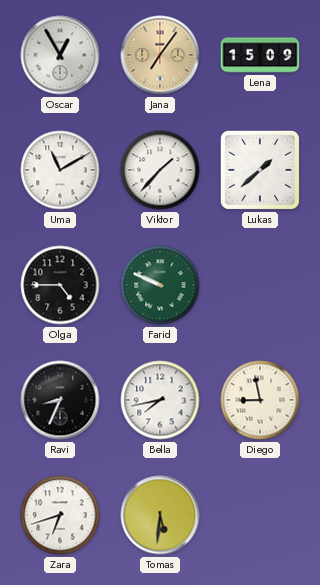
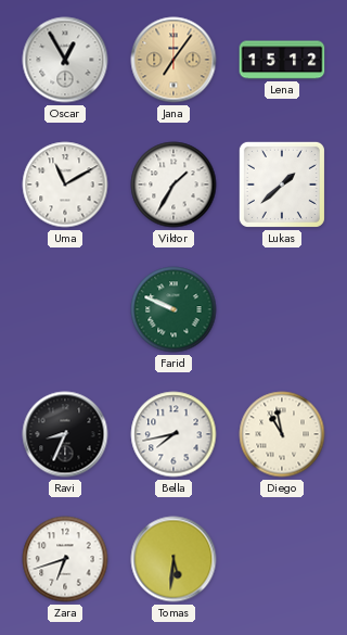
Lena: 15:09 -> 15:12 (282, 60)
Viktor: 1:37 -> 1:35 (173, 185)
Olga: 4:45 -> none (60, 285)
Diego: 8:58 -> 10:58 (282, 434)
